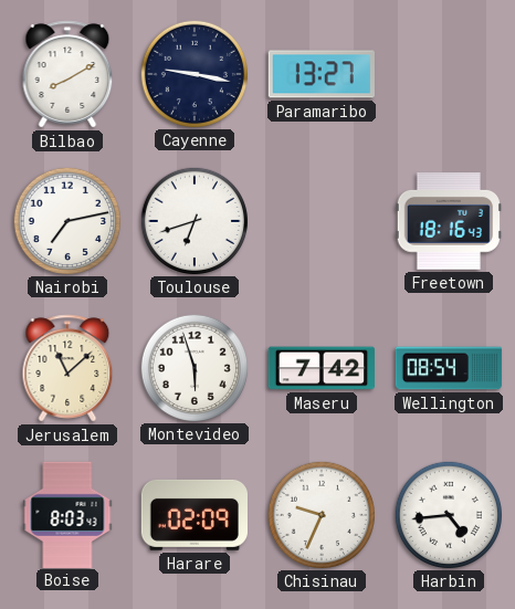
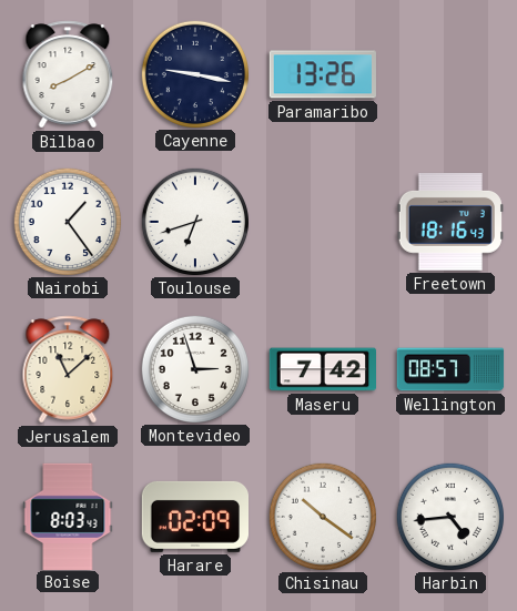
Paramaribo: 13:27 -> 13:26 (323, 74)
Nairobi: 7:13 -> 1:24 (67, 221)
Montevideo: 5:57 -> 2:57 (194, 368)
Wellington: 08:54 -> 08:57 (450, 369)
Chisinau: 9:34 -> 10:21 (322, 516)
